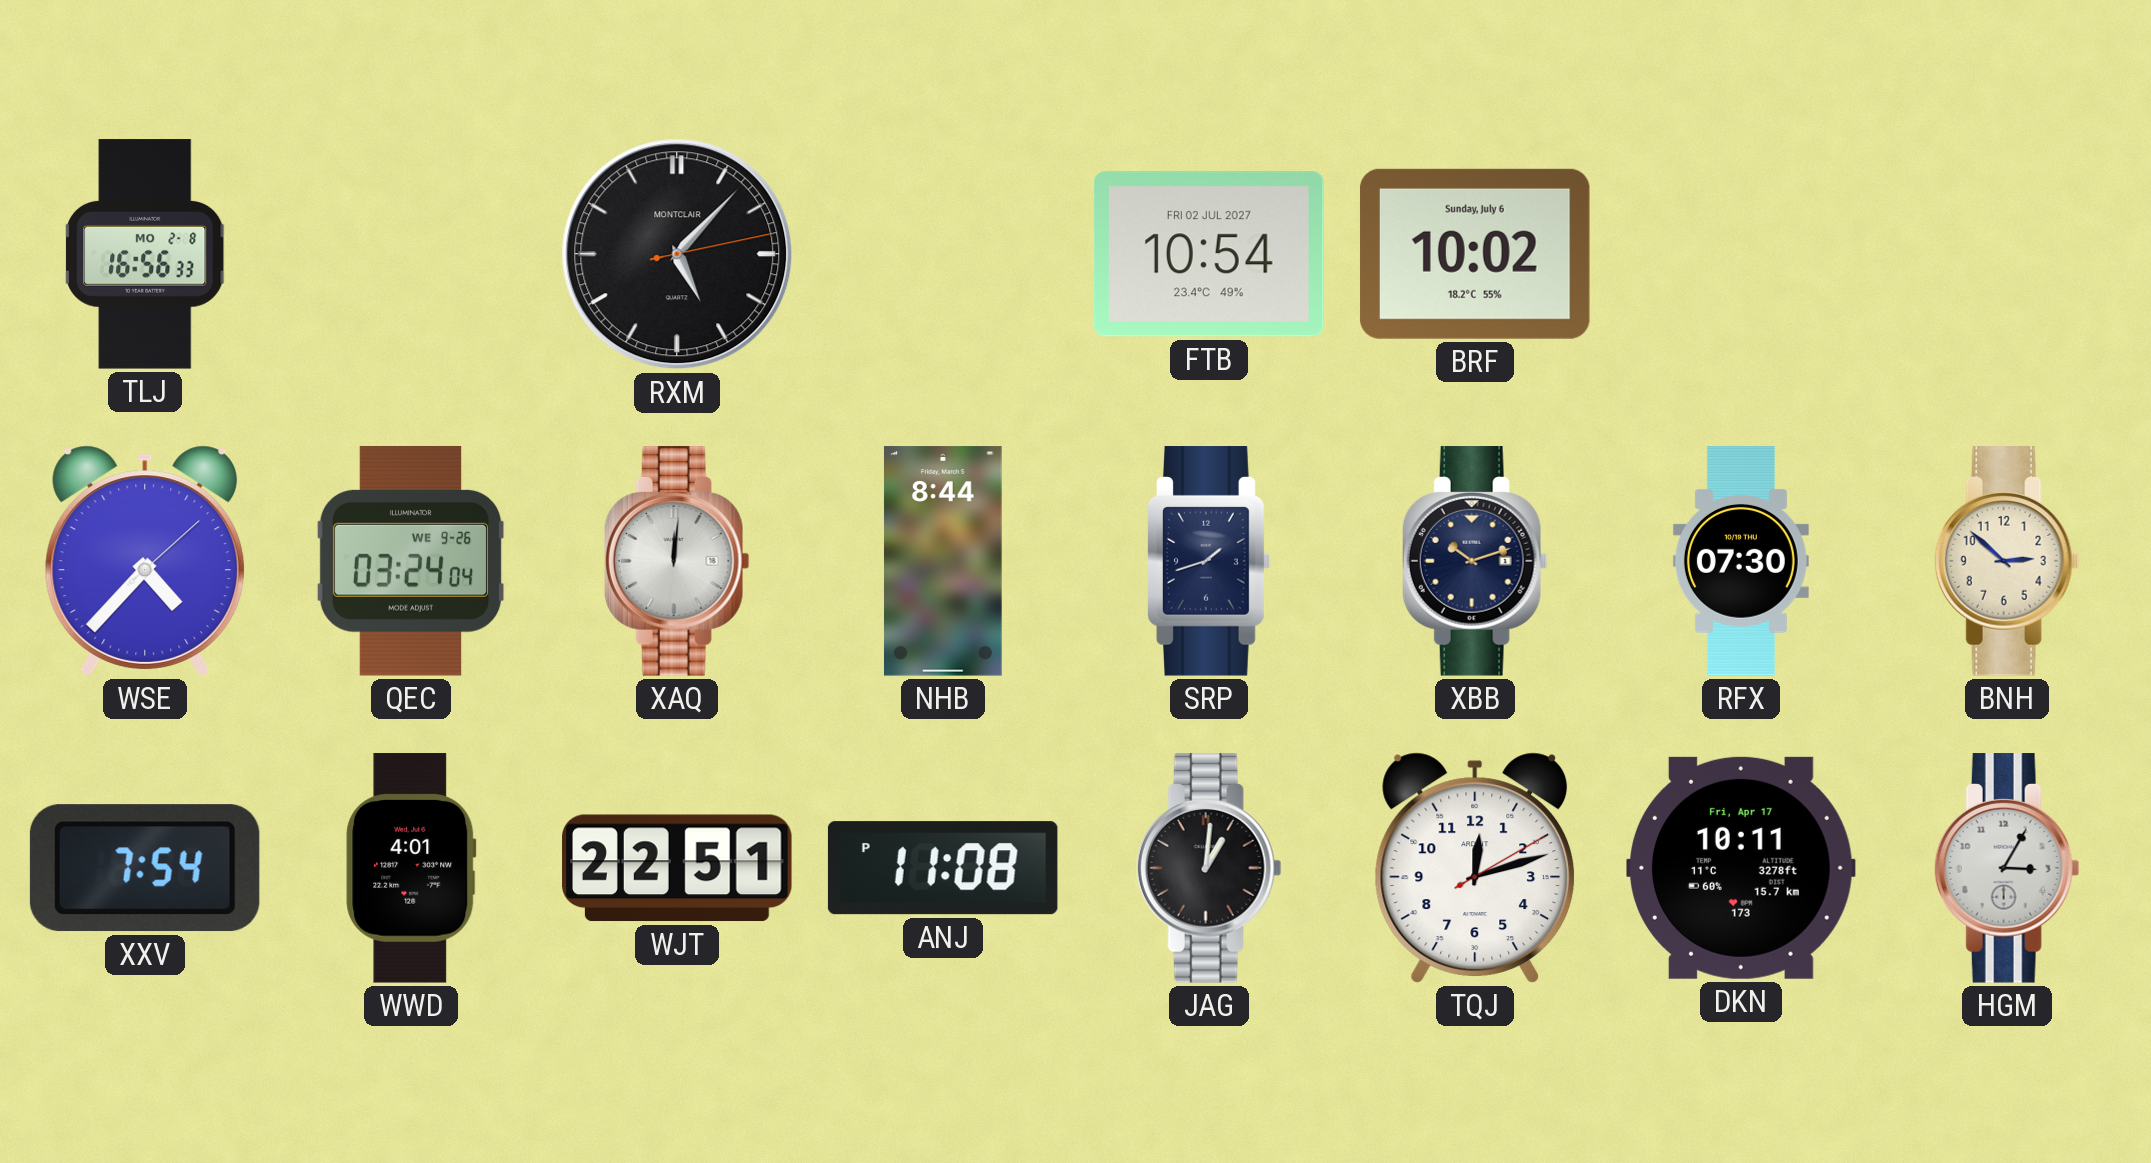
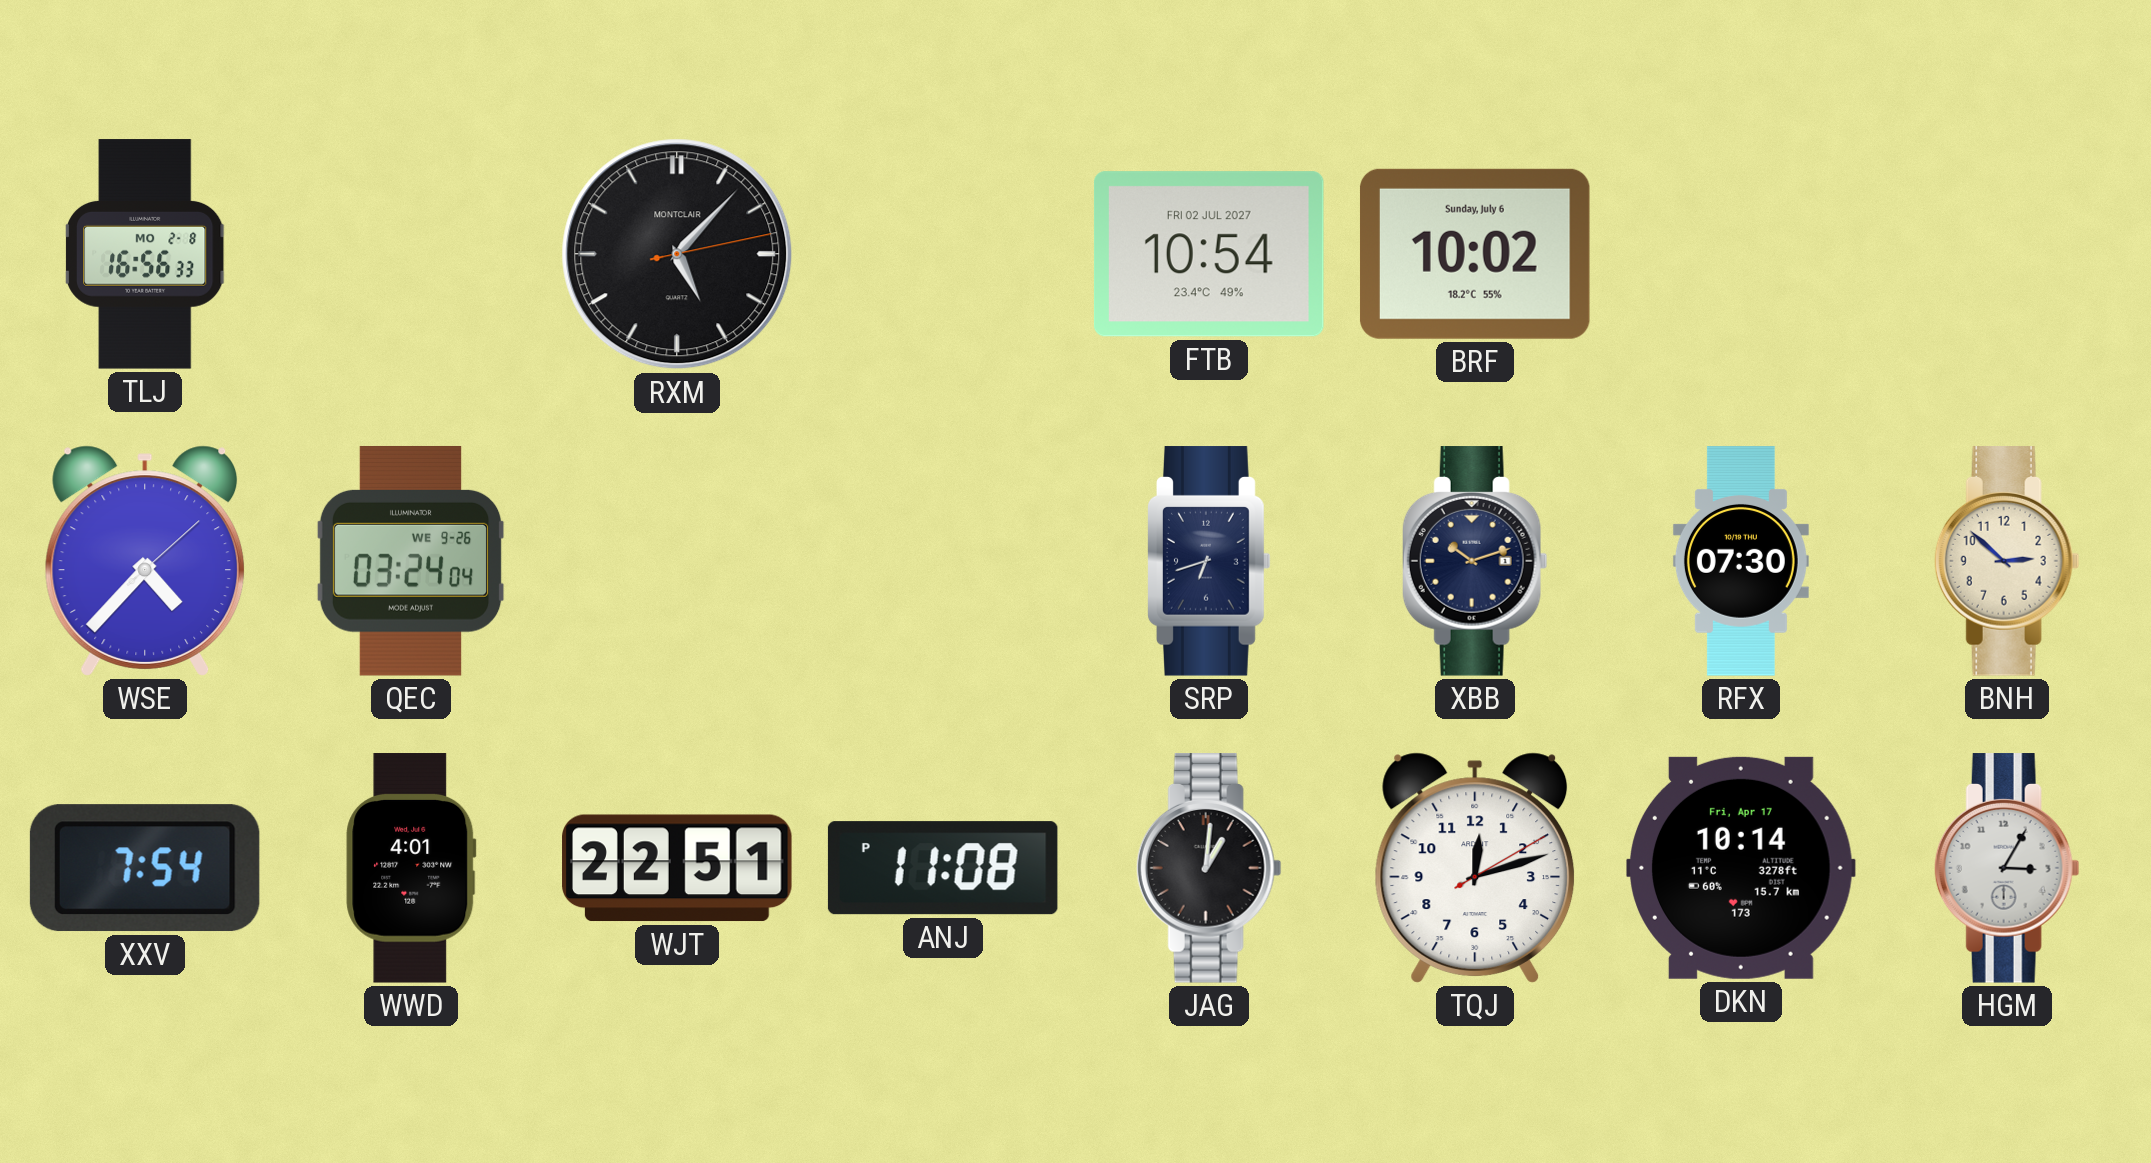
XAQ: 12:01 -> none (677, 561)
NHB: 8:44 -> none (943, 561)
SRP: 1:42 -> 6:42 (1210, 561)
DKN: 10:11 -> 10:14 (1742, 868)
